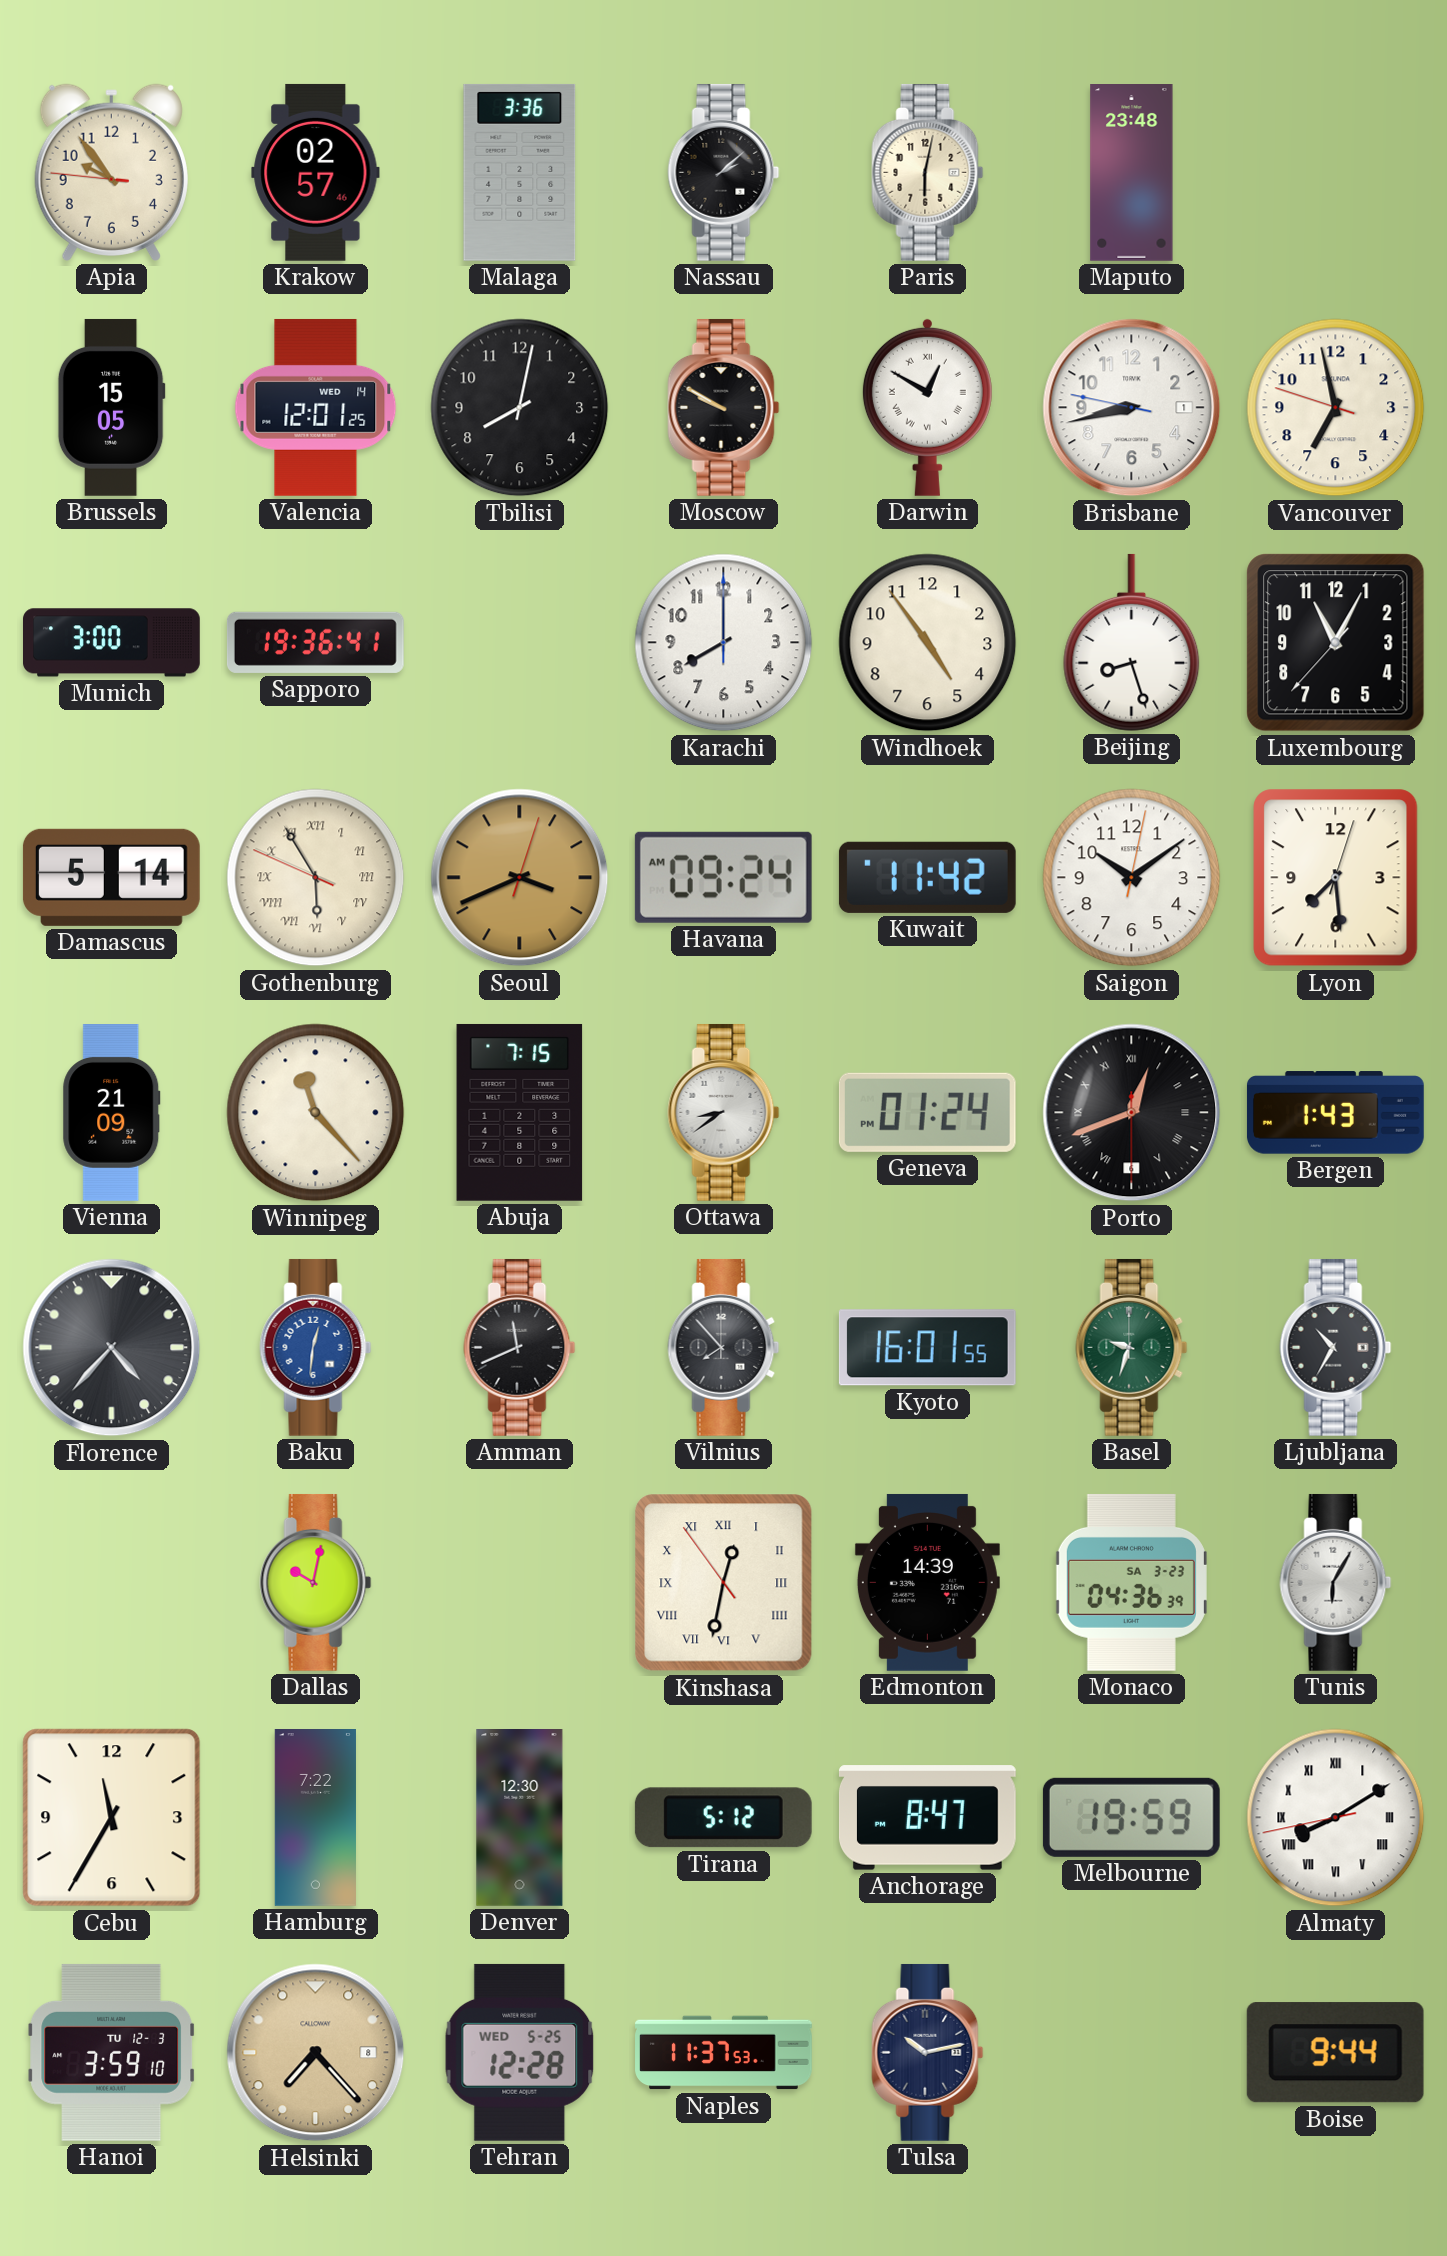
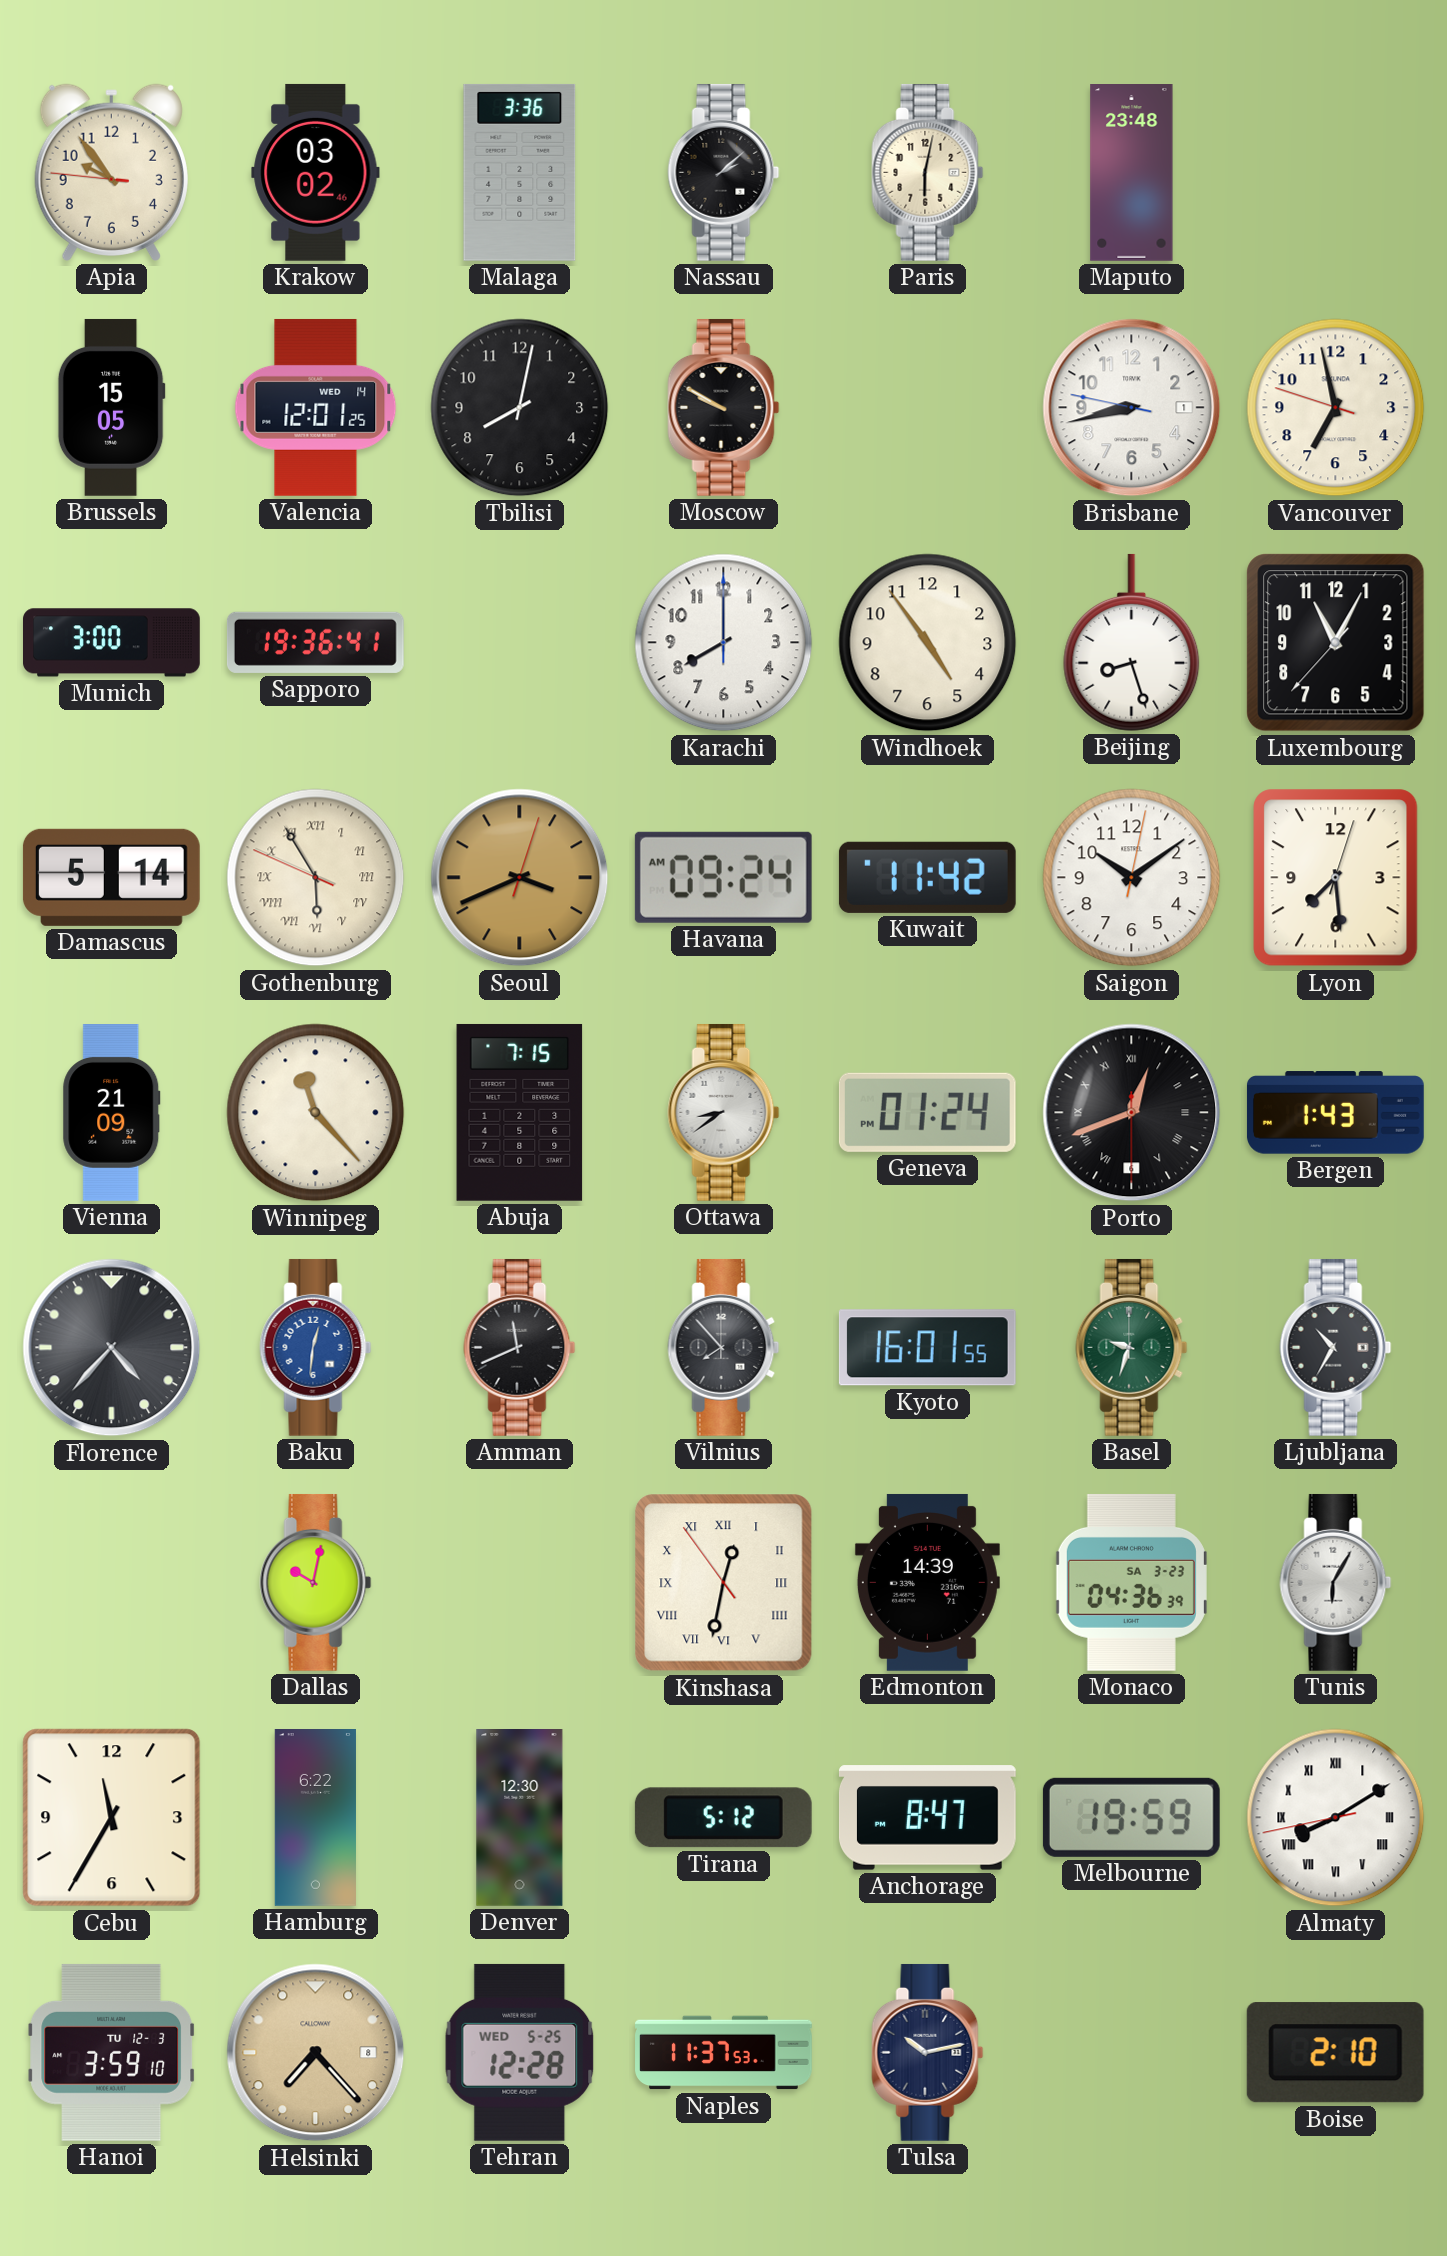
Krakow: 02:57 -> 03:02 (316, 172)
Darwin: 12:50 -> none (927, 407)
Hamburg: 7:22 -> 6:22 (315, 1818)
Boise: 9:44 -> 2:10 (1335, 2053)
